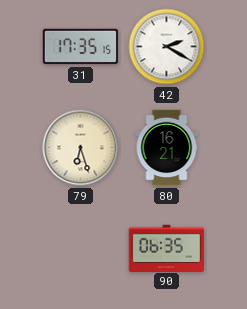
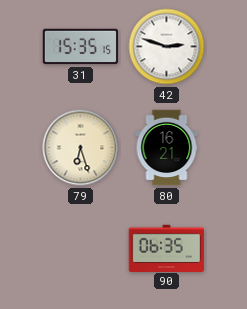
31: 17:35 -> 15:35 (81, 47)
42: 2:20 -> 2:48 (167, 47)
